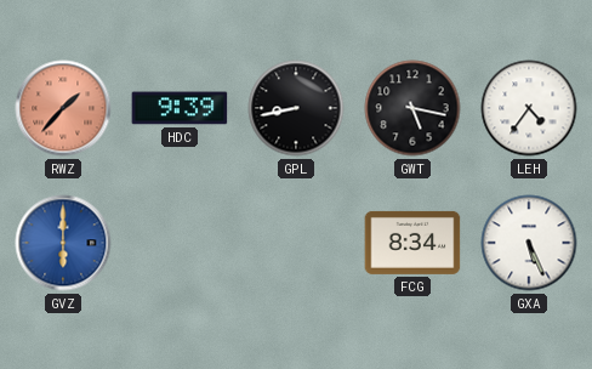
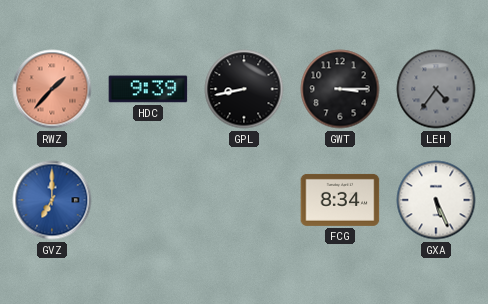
GWT: 5:17 -> 3:15 (340, 89)
LEH dial: white -> grey (436, 89)
GVZ: 6:00 -> 7:00 (52, 200)
